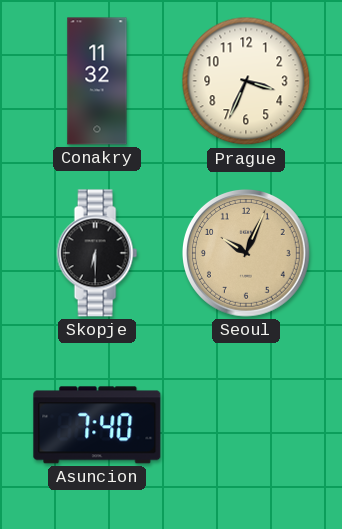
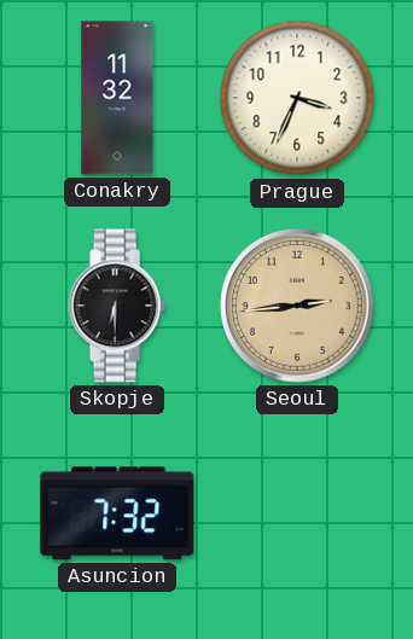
Seoul: 10:04 -> 2:44 (298, 307)
Asuncion: 7:40 -> 7:32 (117, 513)
